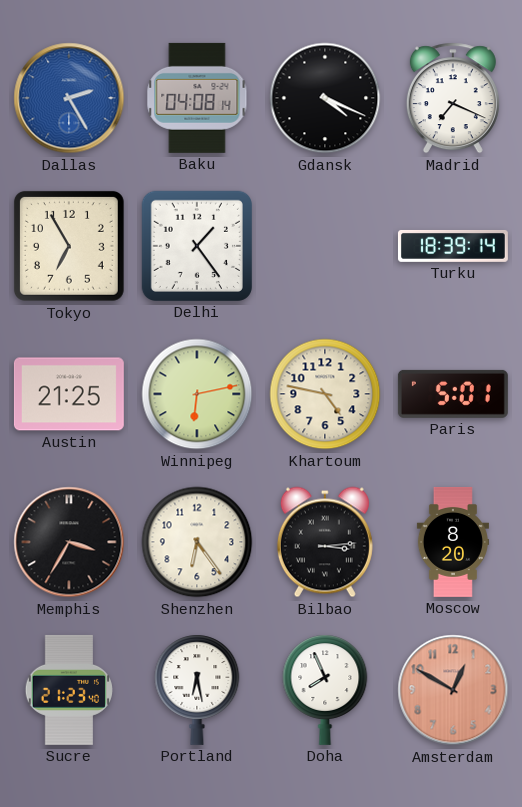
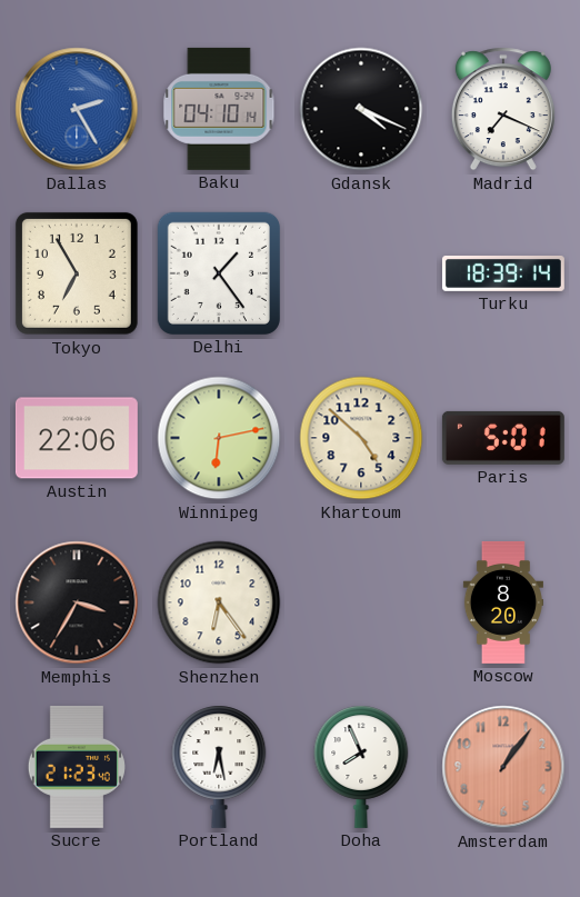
Baku: 04:08 -> 04:10 (219, 109)
Austin: 21:25 -> 22:06 (77, 438)
Khartoum: 4:47 -> 4:52 (361, 438)
Bilbao: 3:14 -> none (325, 542)
Amsterdam: 12:50 -> 1:06 (503, 767)
